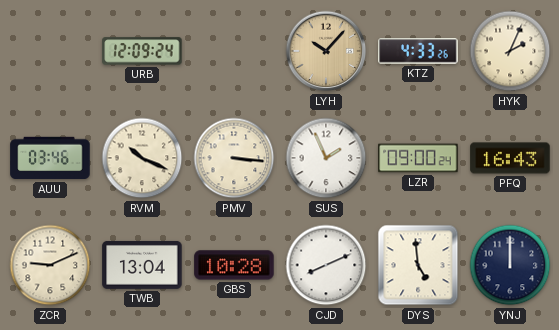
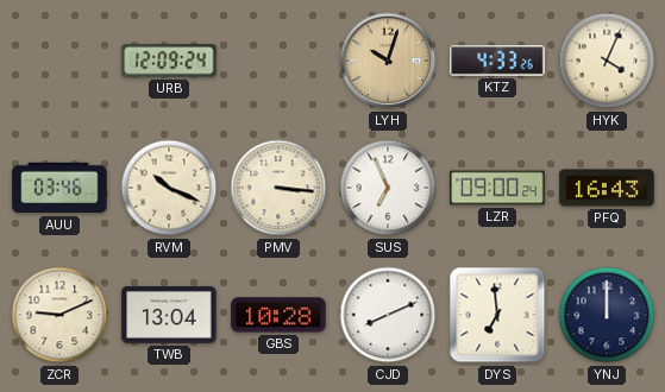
LYH: 10:07 -> 10:03 (388, 61)
HYK: 2:04 -> 4:04 (607, 61)
SUS: 1:56 -> 6:56 (388, 188)
DYS: 4:59 -> 6:59 (497, 315)
